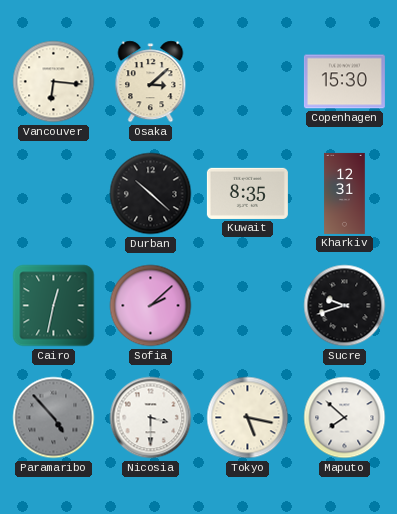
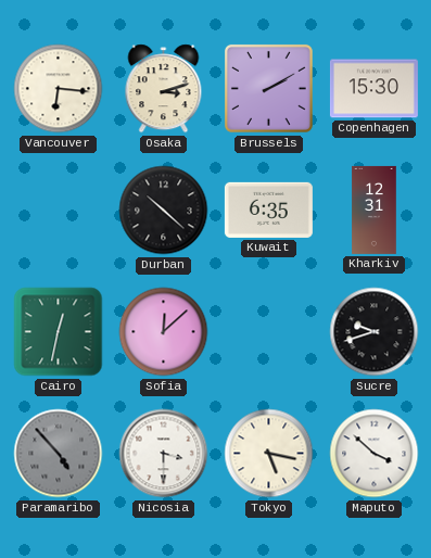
Osaka: 3:08 -> 3:12 (164, 89)
Brussels: none -> 2:10 (268, 88)
Kuwait: 8:35 -> 6:35 (268, 210)
Sofia: 2:08 -> 12:08 (164, 332)
Maputo: 7:52 -> 3:52 (375, 454)
